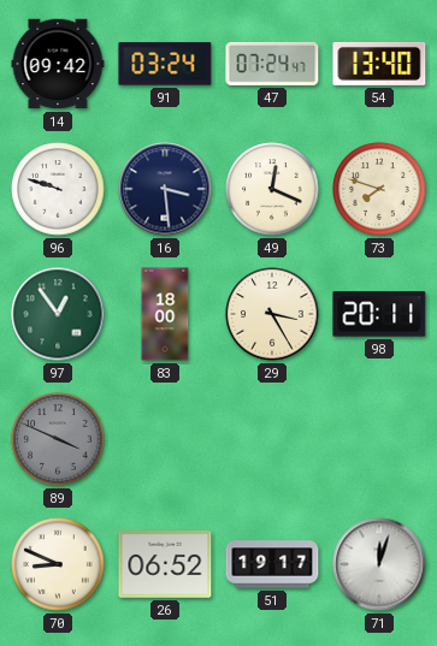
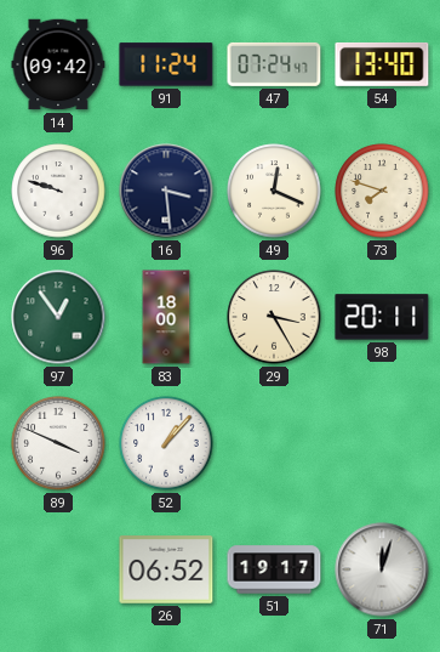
91: 03:24 -> 11:24 (166, 64)
89 dial: grey -> white (58, 443)
52: none -> 1:07 (166, 443)
70: 8:49 -> none (58, 564)
